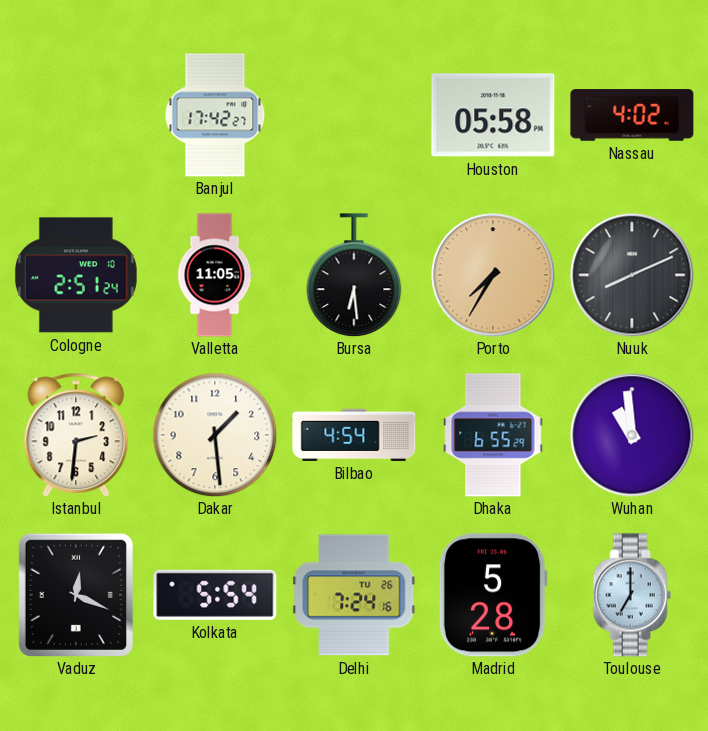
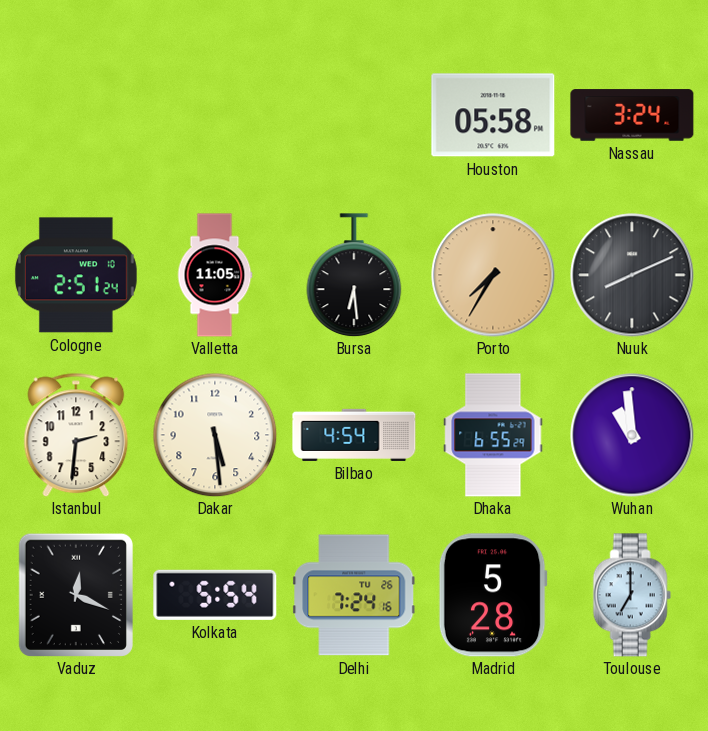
Banjul: 17:42 -> none (215, 115)
Nassau: 4:02 -> 3:24 (632, 115)
Dakar: 1:29 -> 5:29 (215, 435)
